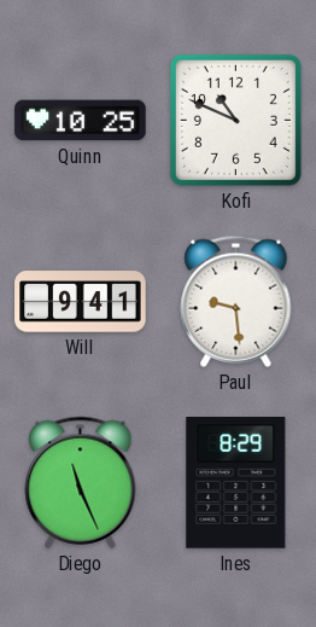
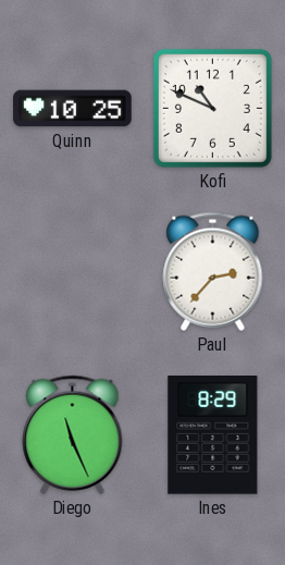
Will: 9:41 -> none (81, 302)
Paul: 9:29 -> 2:37 (213, 271)
